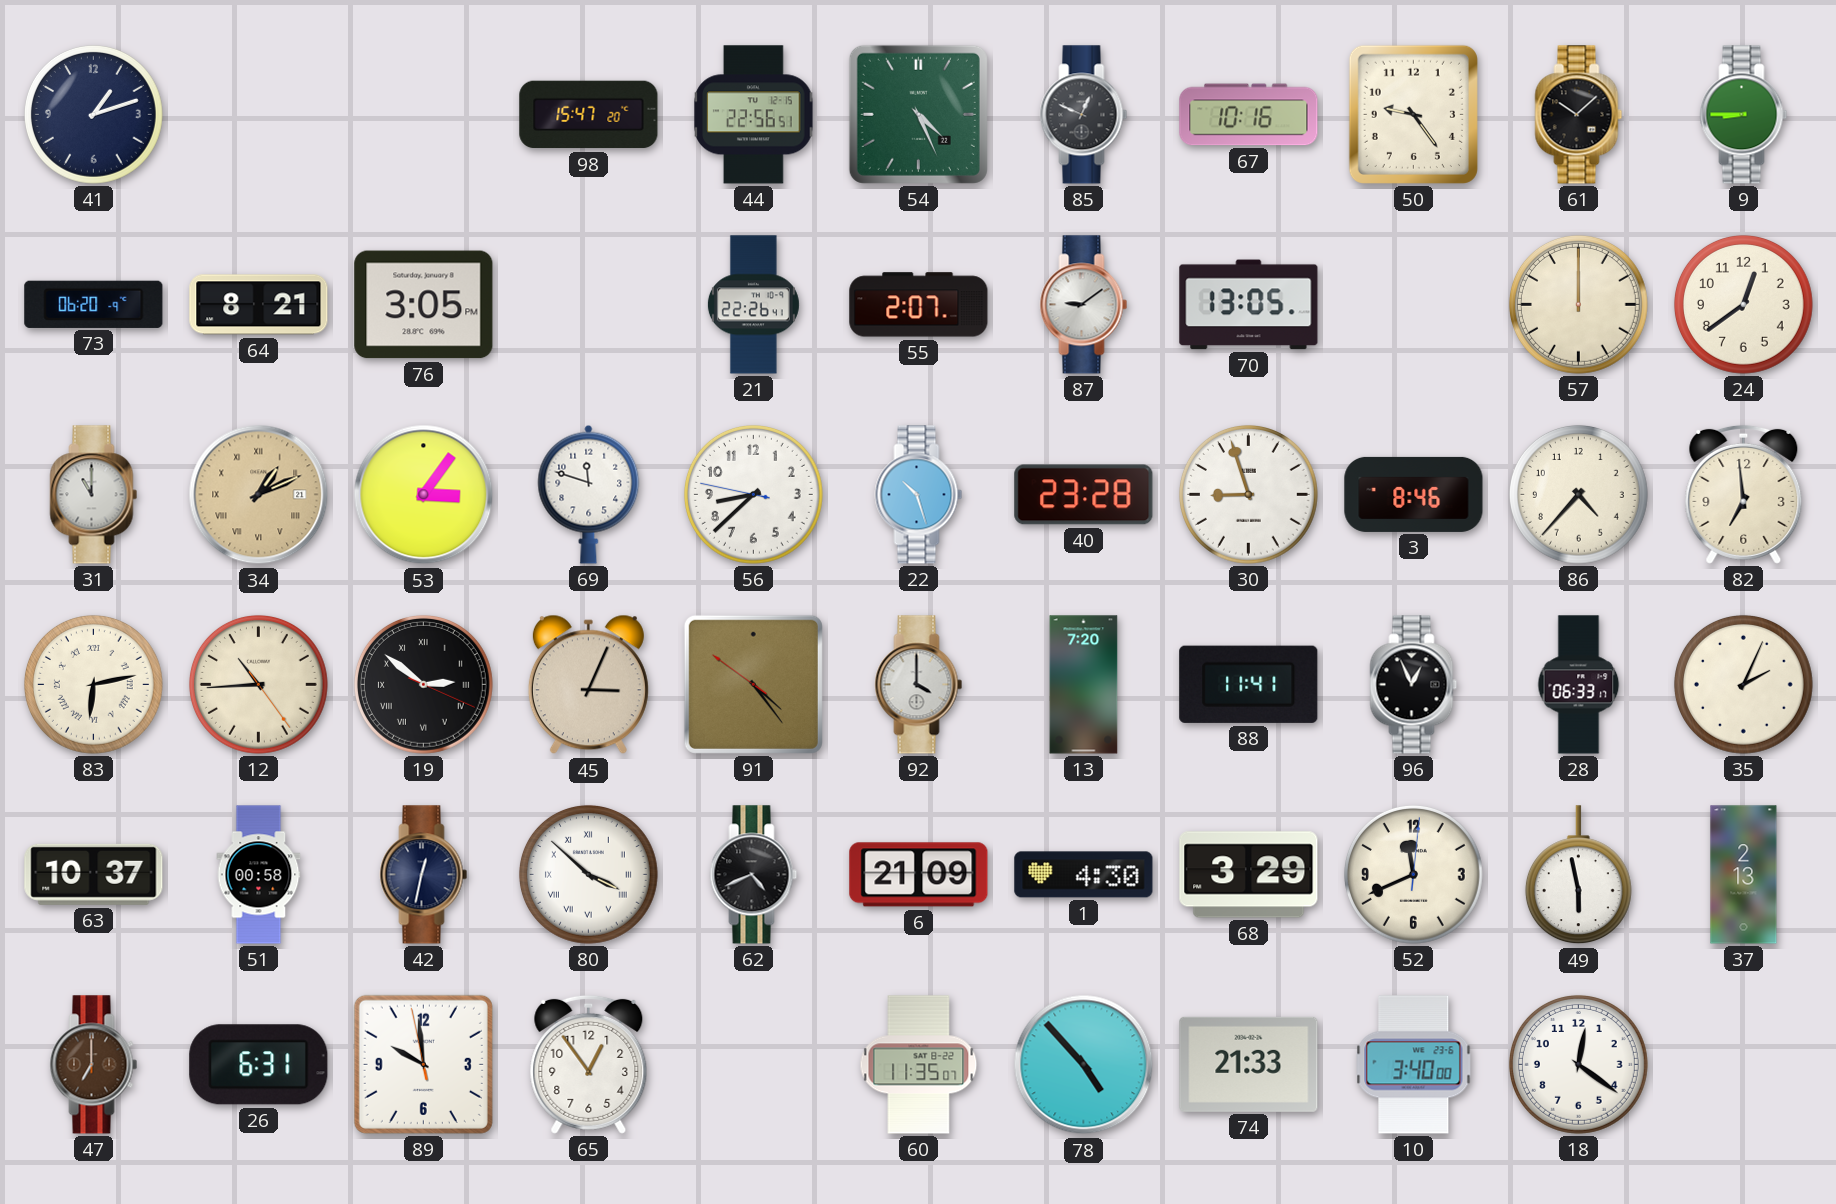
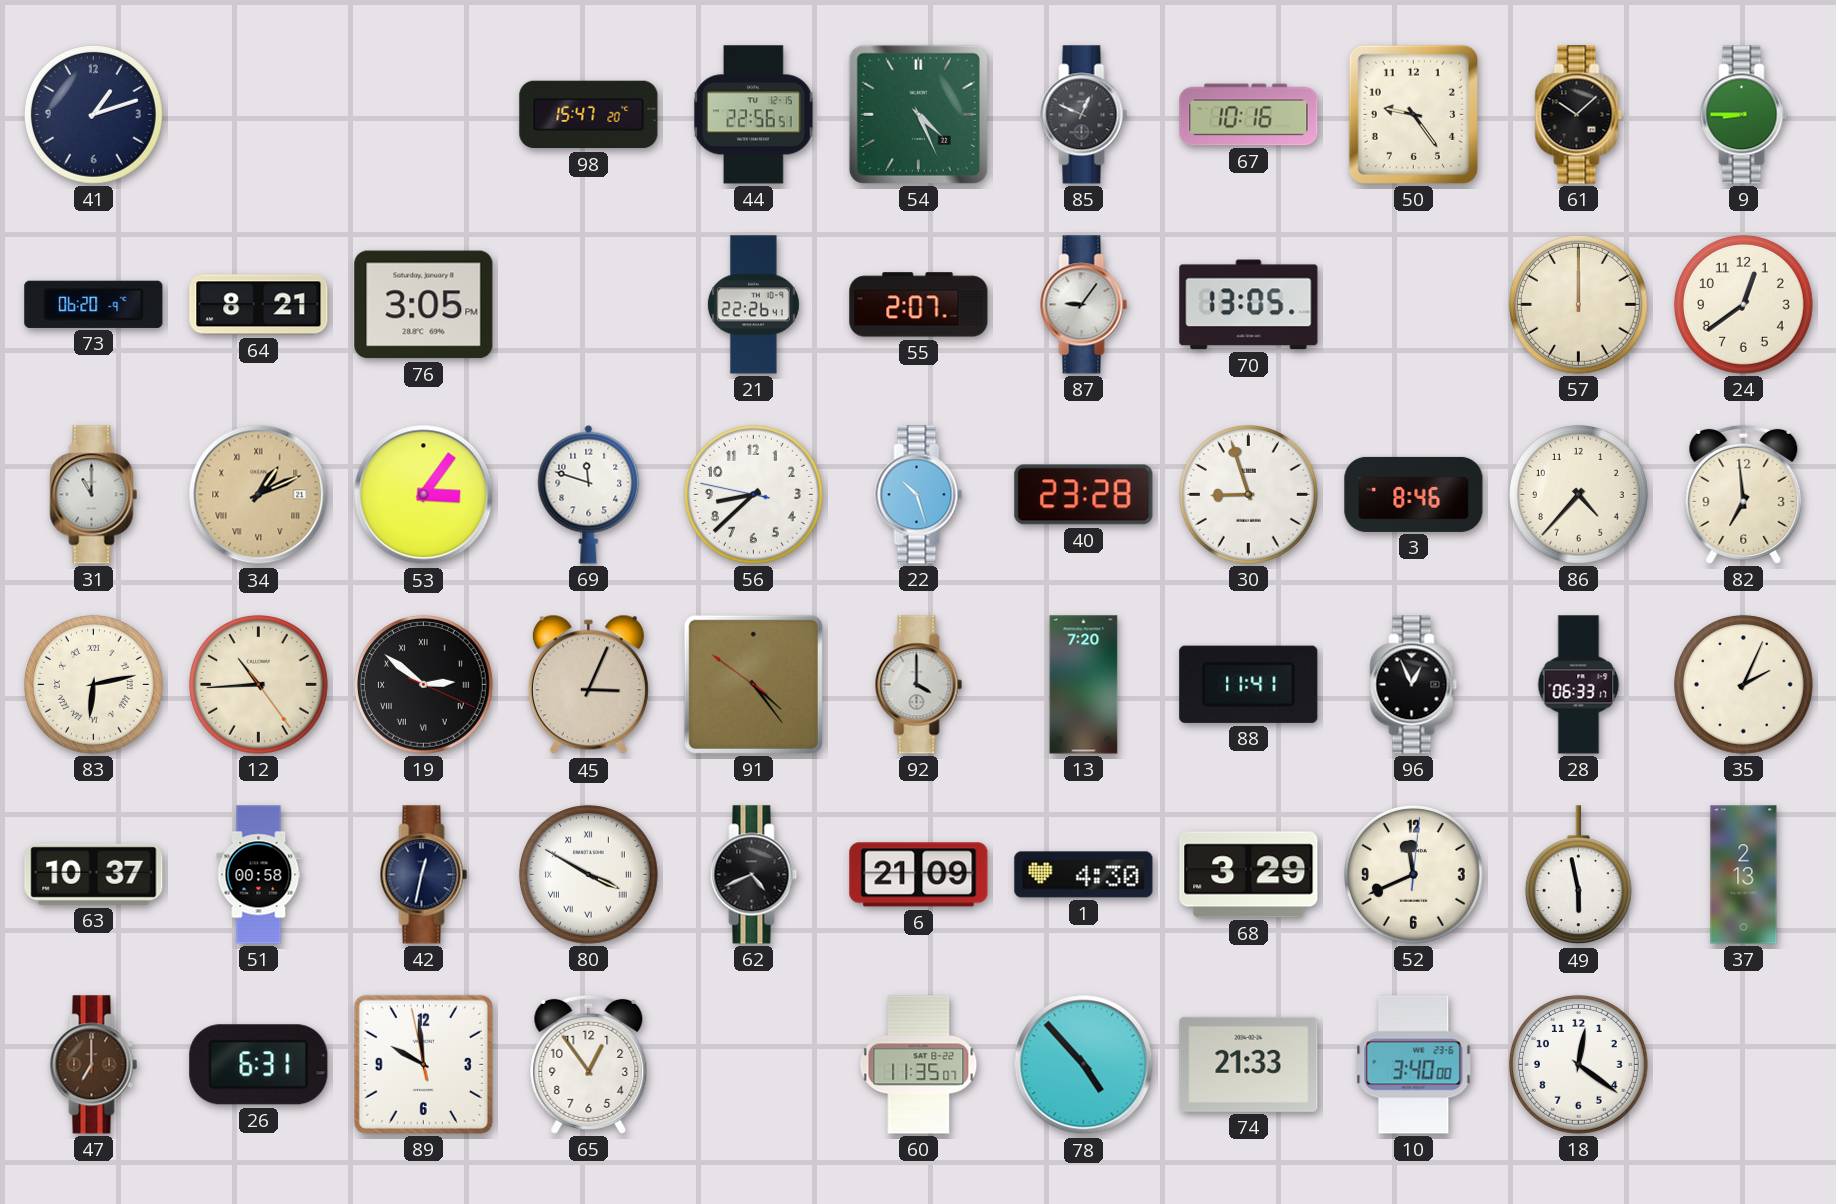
87: 9:09 -> 9:06 (1084, 305)
80: 3:52 -> 3:50 (588, 874)
